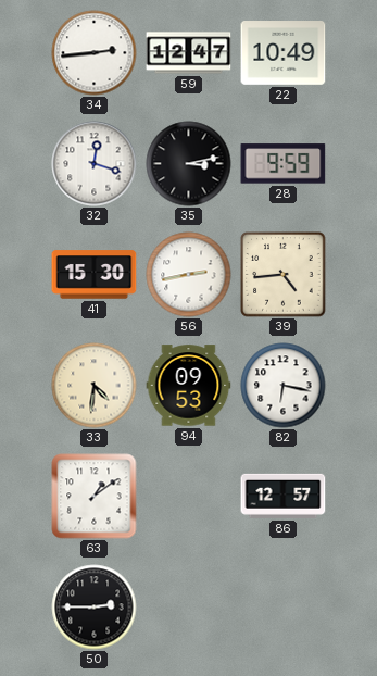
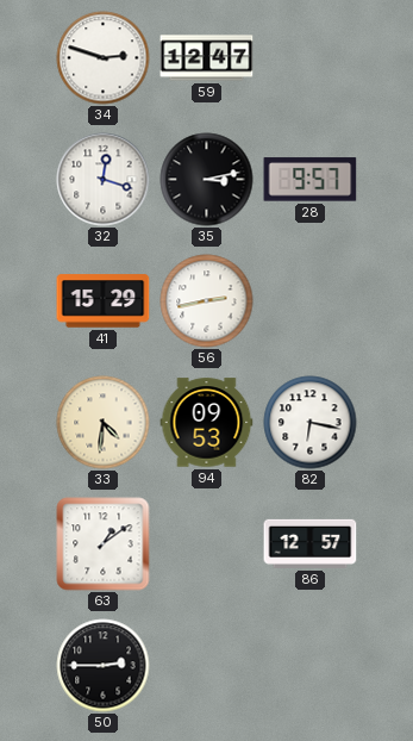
34: 2:44 -> 2:48 (104, 58)
22: 10:49 -> none (284, 53)
28: 9:59 -> 9:57 (311, 180)
41: 15:30 -> 15:29 (104, 301)
39: 4:44 -> none (284, 275)
